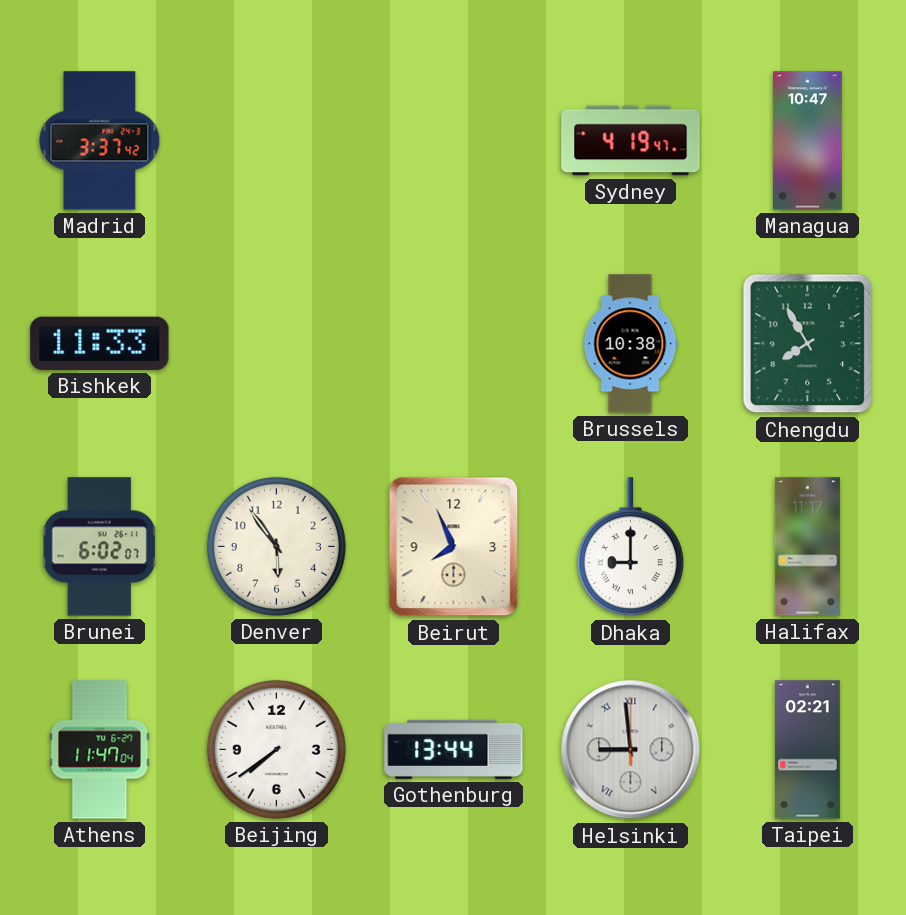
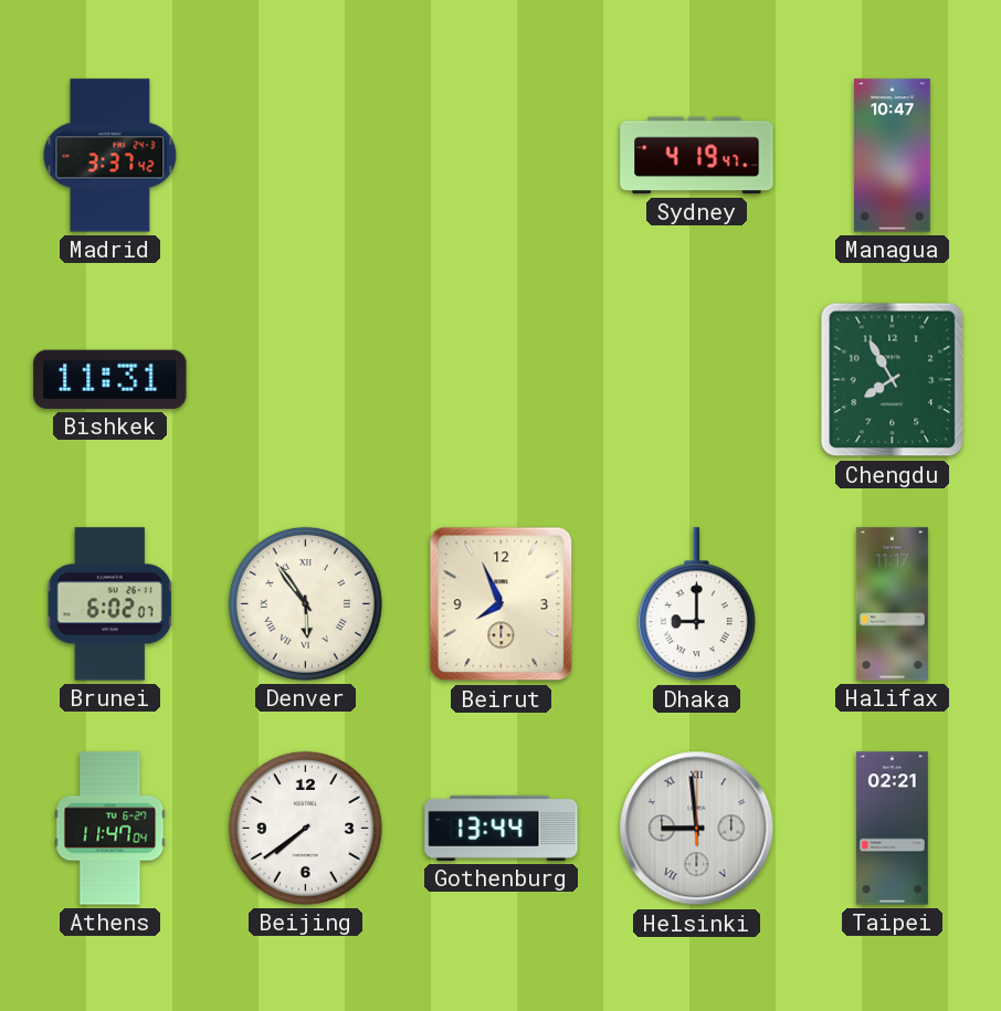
Bishkek: 11:33 -> 11:31 (110, 379)
Brussels: 10:38 -> none (630, 344)
Denver numerals: Arabic -> Roman (305, 603)
